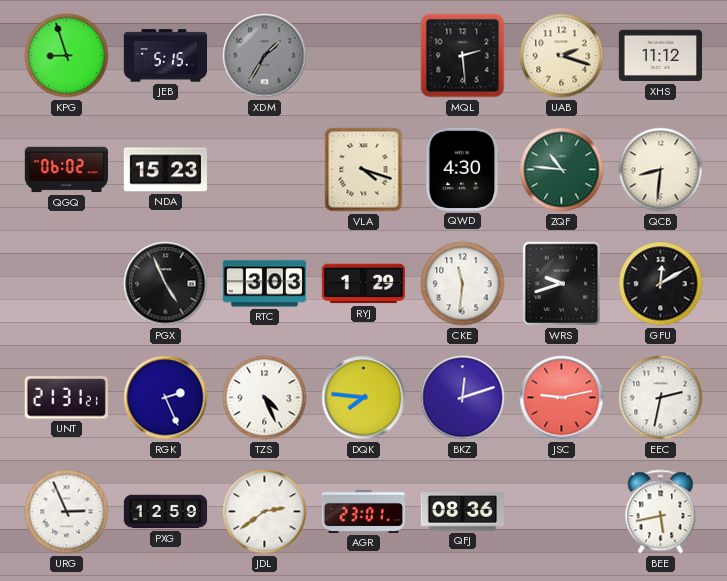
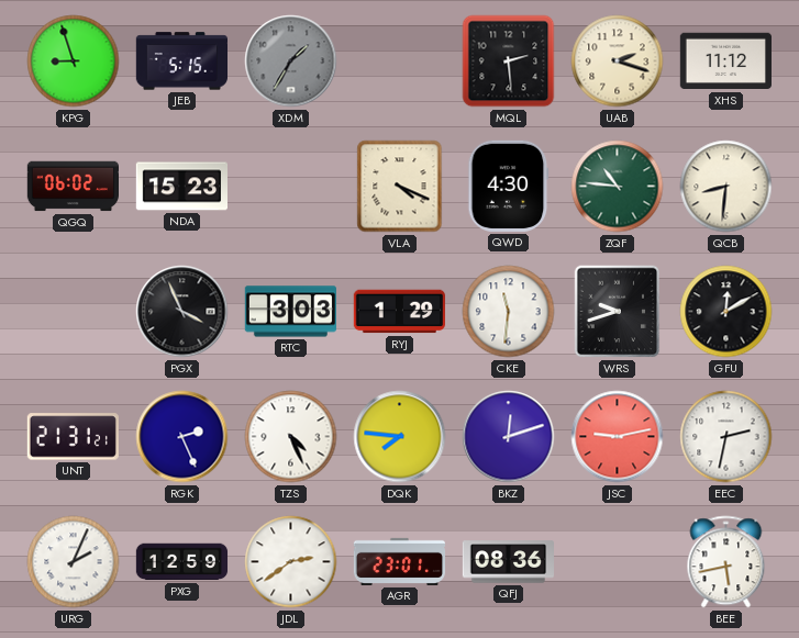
VLA: 4:18 -> 4:19 (400, 187)
PGX: 4:56 -> 3:56 (182, 312)
URG: 2:56 -> 2:04 (74, 562)
